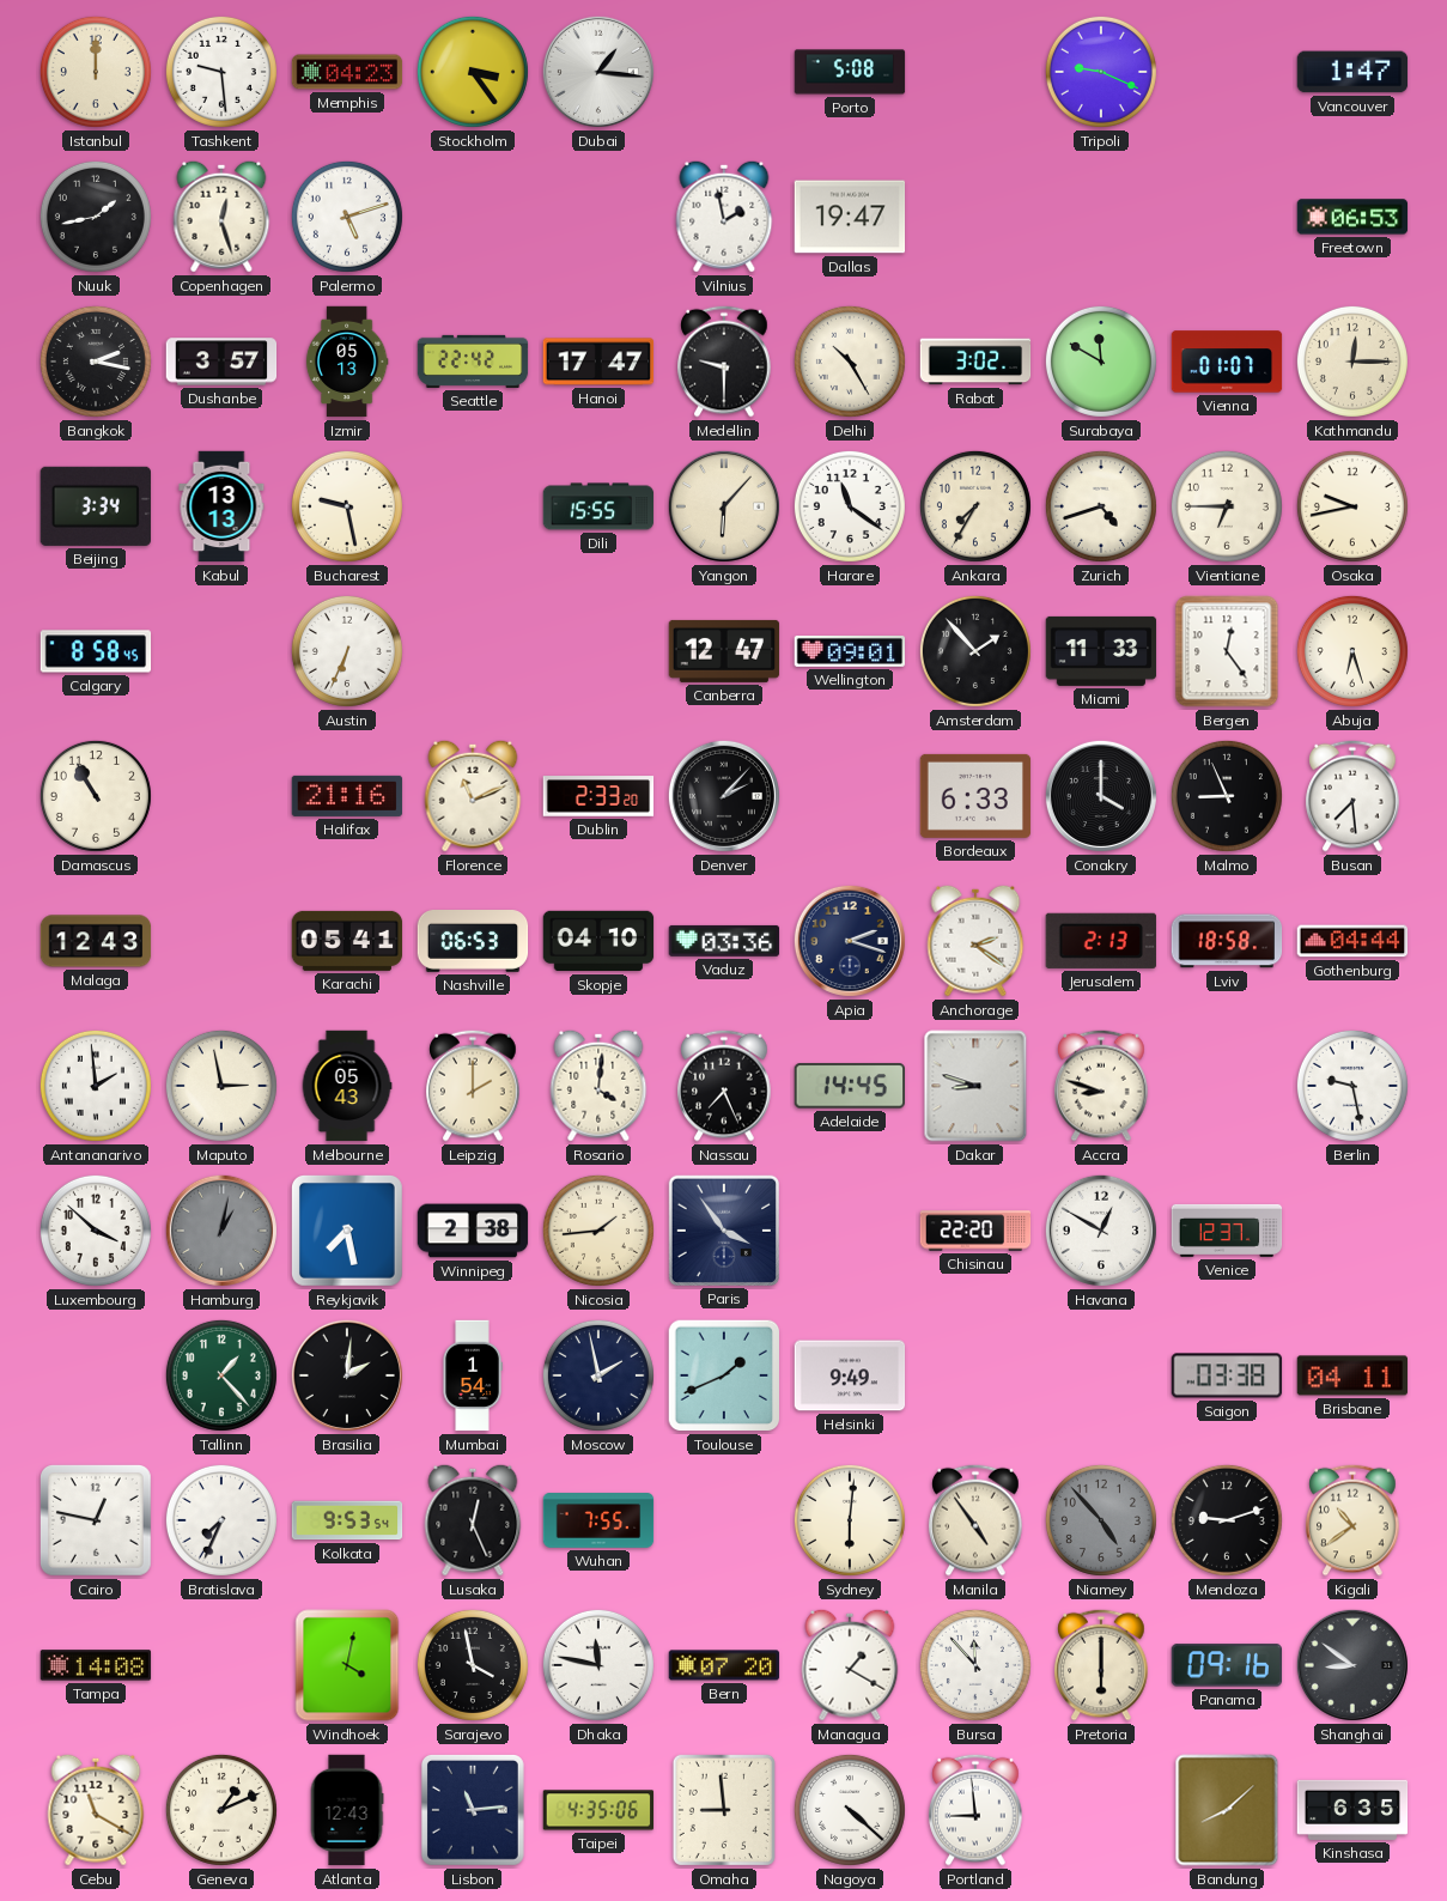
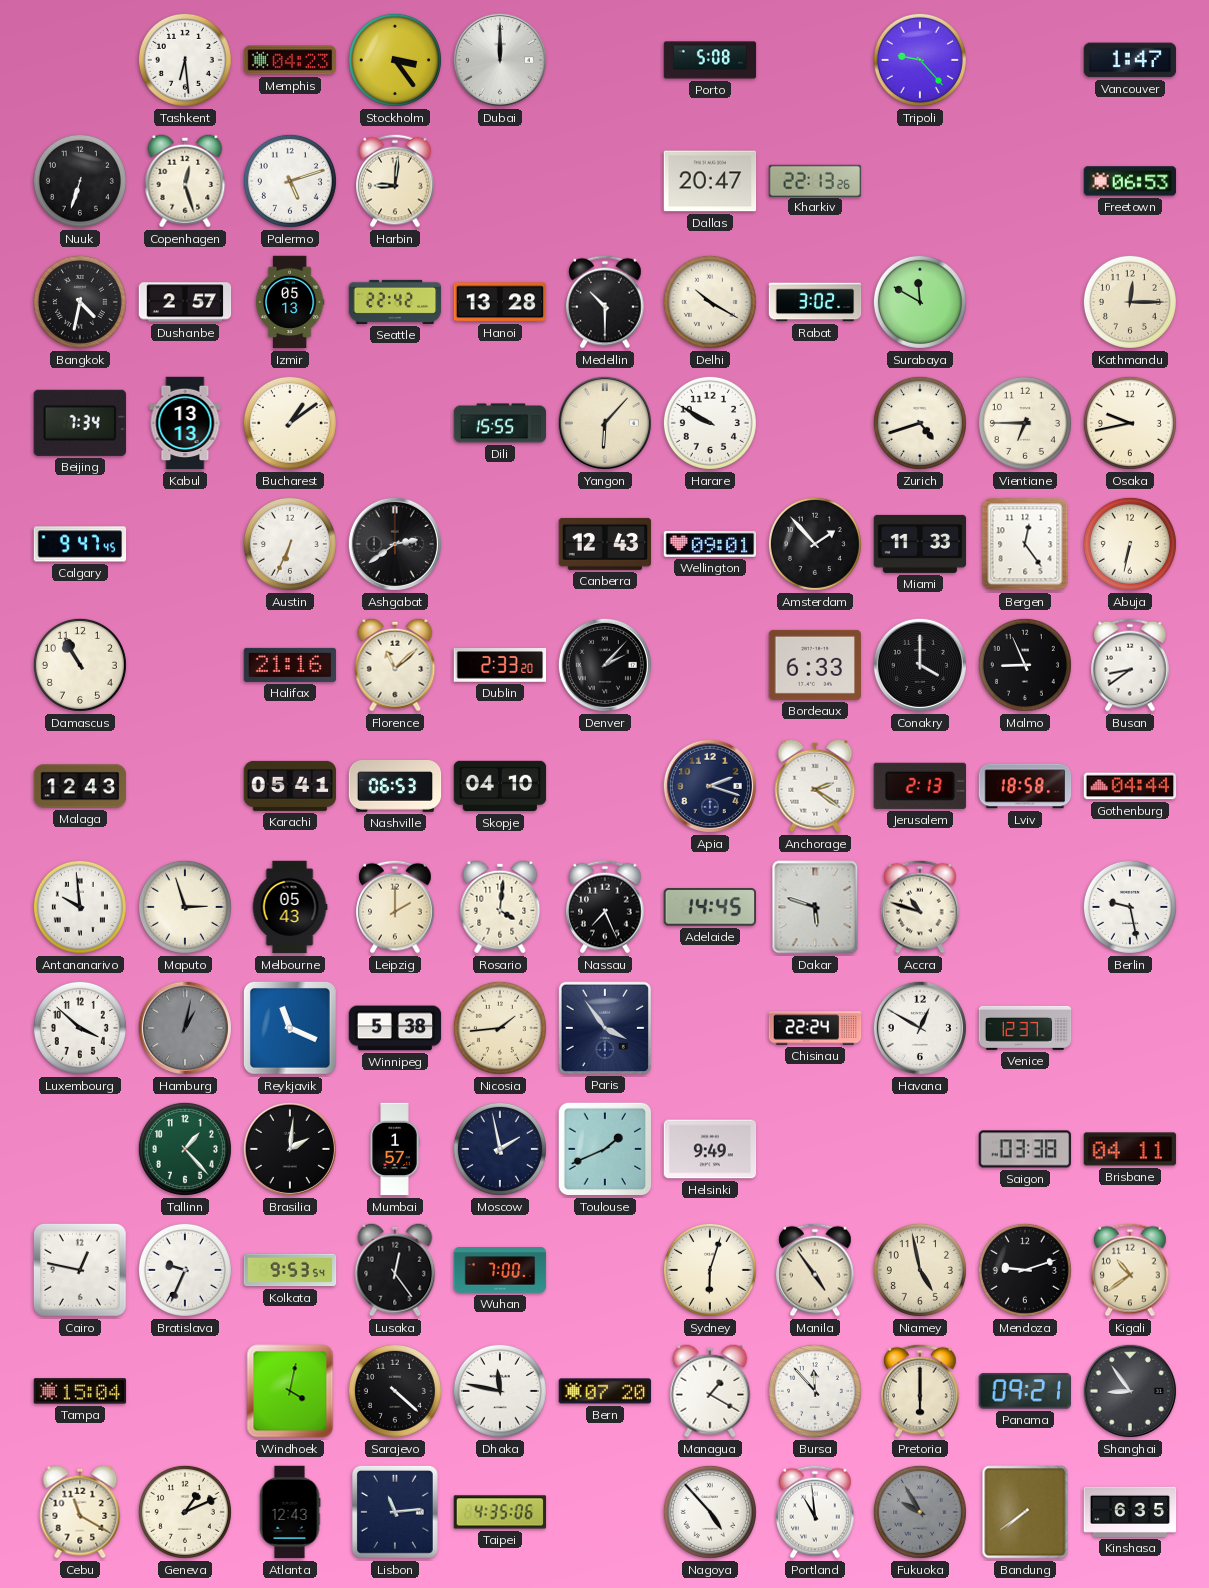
Istanbul: 12:00 -> none (96, 72)
Tashkent: 9:29 -> 6:29 (185, 60)
Dubai: 1:16 -> 12:00 (500, 60)
Tripoli: 9:19 -> 9:23 (920, 60)
Nuuk: 1:43 -> 6:33 (80, 181)
Harbin: none -> 9:01 (395, 181)
Vilnius: 1:58 -> none (724, 217)
Dallas: 19:47 -> 20:47 (710, 181)
Kharkiv: none -> 22:13 (815, 180)
Bangkok: 2:17 -> 4:32 (80, 302)
Dushanbe: 3:57 -> 2:57 (185, 302)
Hanoi: 17:47 -> 13:28 (500, 302)
Medellin: 9:30 -> 10:30 (605, 302)
Delhi: 10:25 -> 10:20 (710, 302)
Vienna: 01:07 -> none (1227, 362)
Beijing: 3:34 -> 7:34 (80, 423)
Bucharest: 9:28 -> 1:09 (290, 423)
Harare: 11:21 -> 9:50 (710, 423)
Ankara: 7:35 -> none (975, 506)
Calgary: 8:58 -> 9:47 (80, 544)
Ashgabat: none -> 2:39 (395, 544)
Canberra: 12:47 -> 12:43 (605, 544)
Abuja: 6:27 -> 6:32 (1130, 544)
Florence: 11:11 -> 11:08 (395, 665)
Busan: 7:29 -> 8:39 (1130, 665)
Vaduz: 03:36 -> none (724, 941)
Antananarivo: 1:59 -> 9:59 (80, 907)
Maputo: 2:58 -> 2:57 (185, 907)
Dakar: 8:48 -> 5:48 (815, 907)
Accra: 8:48 -> 10:48 (920, 907)
Reykjavik: 7:28 -> 11:19 (290, 1028)
Winnipeg: 2:38 -> 5:38 (395, 1028)
Chisinau: 22:20 -> 22:24 (815, 1028)
Mumbai: 1:54 -> 1:57 (395, 1149)
Bratislava: 7:34 -> 9:34 (185, 1270)
Lusaka: 12:26 -> 12:24 (395, 1270)
Wuhan: 7:55 -> 7:00 (500, 1270)
Sydney: 6:01 -> 6:03 (710, 1270)
Niamey: 4:53 -> 4:58 (920, 1270)
Niamey dial: grey -> cream (920, 1270)
Tampa: 14:08 -> 15:04 (80, 1391)
Sarajevo: 3:58 -> 4:22 (395, 1391)
Panama: 09:16 -> 09:21 (1024, 1391)
Shanghai: 8:51 -> 8:54 (1130, 1391)
Omaha: 8:59 -> none (724, 1810)
Nagoya: 4:22 -> 4:53 (710, 1512)
Portland: 8:59 -> 10:59 (815, 1512)
Fukuoka: none -> 9:55 (920, 1512)
Bandung: 8:08 -> 7:39 (1025, 1512)
